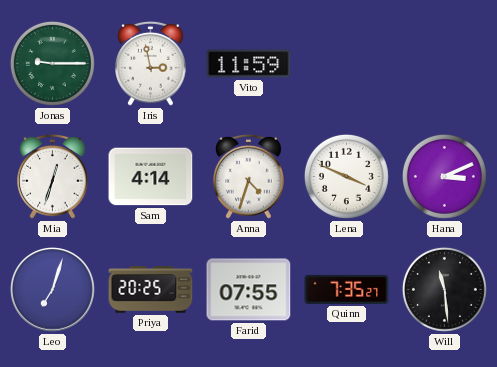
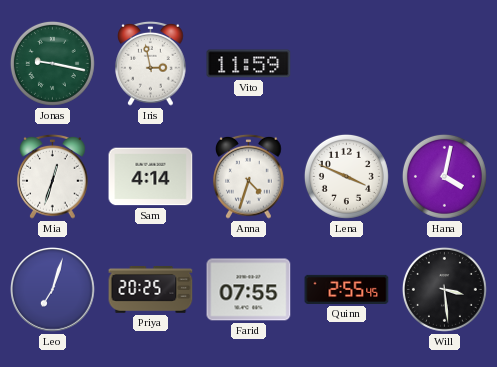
Jonas: 9:15 -> 9:17 (52, 63)
Hana: 3:11 -> 4:02 (444, 176)
Quinn: 7:35 -> 2:55 (347, 289)
Will: 11:29 -> 3:29 (444, 289)
